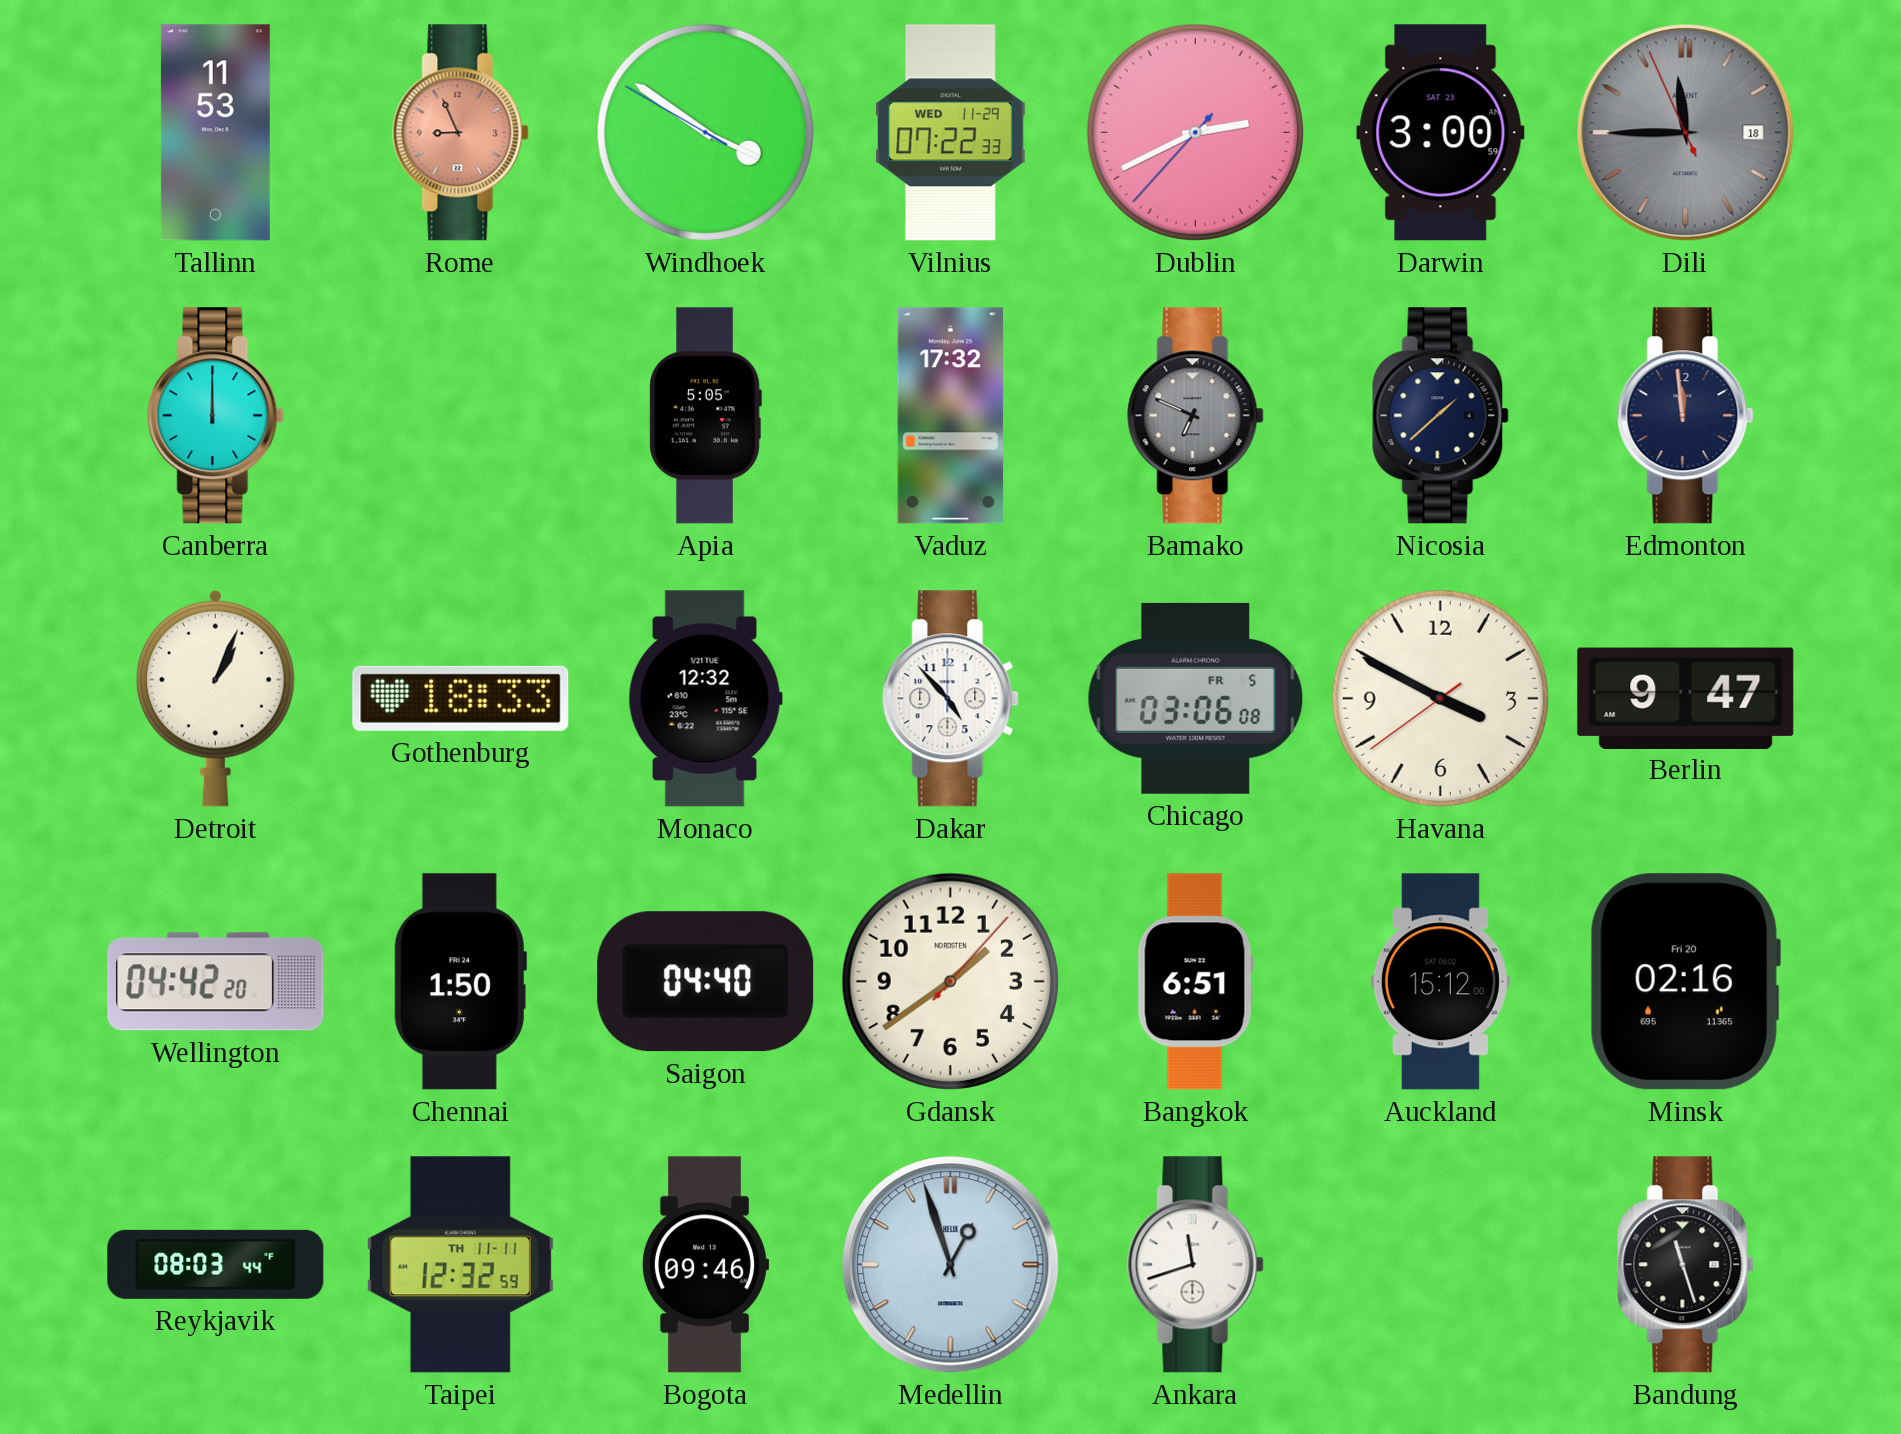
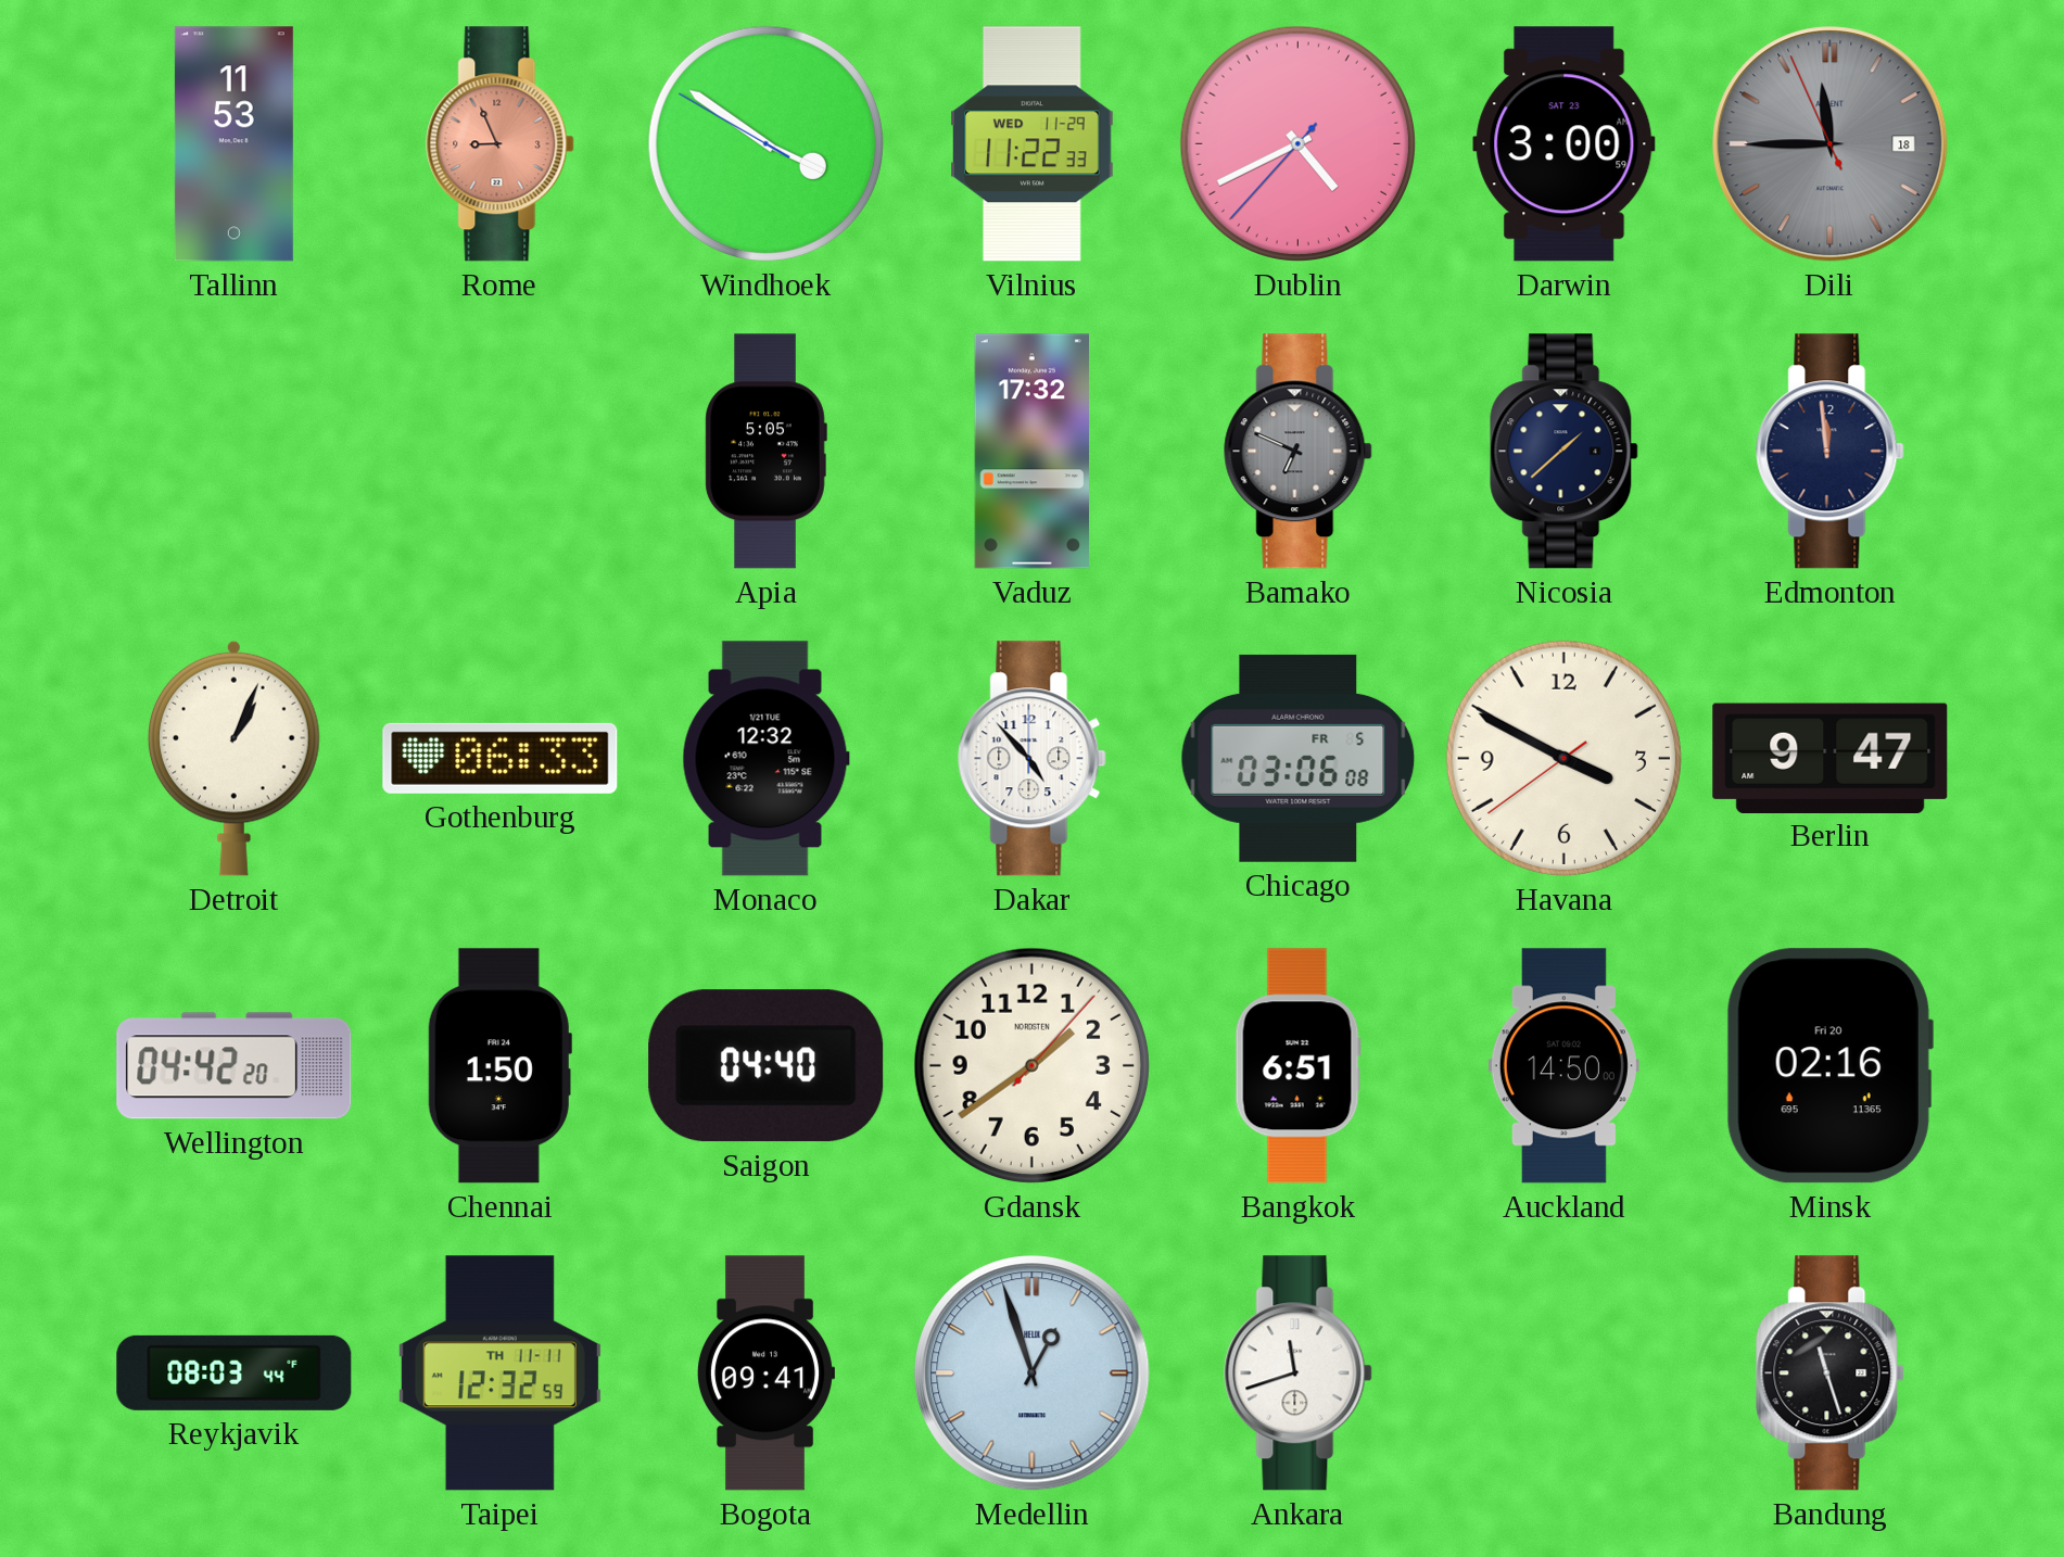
Vilnius: 07:22 -> 11:22 (1033, 144)
Dublin: 2:40 -> 4:40 (1297, 143)
Canberra: 12:00 -> none (216, 416)
Gothenburg: 18:33 -> 06:33 (501, 758)
Auckland: 15:12 -> 14:50 (1563, 1066)
Bogota: 09:46 -> 09:41 (764, 1374)
